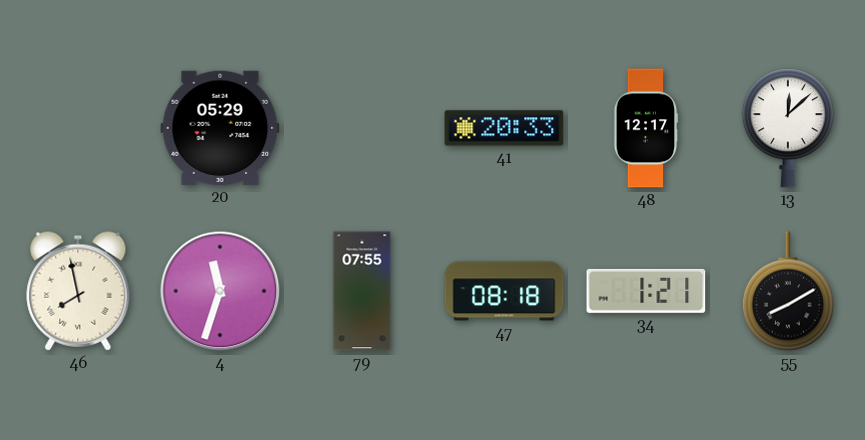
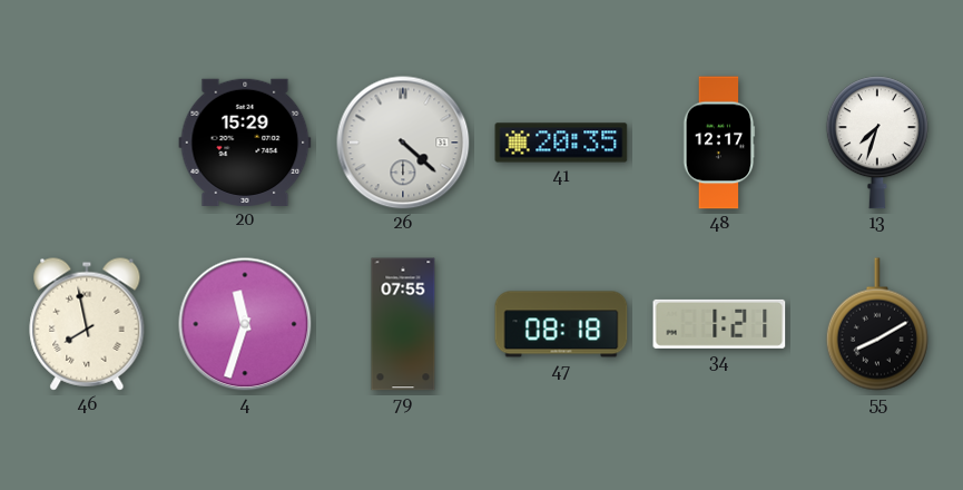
20: 05:29 -> 15:29 (245, 143)
26: none -> 4:22 (403, 143)
41: 20:33 -> 20:35 (561, 143)
13: 12:08 -> 7:33 (877, 143)
